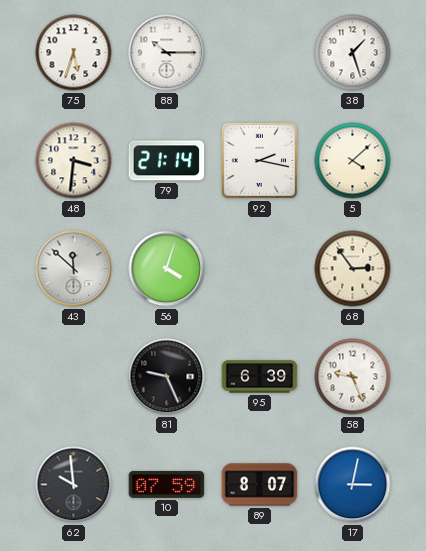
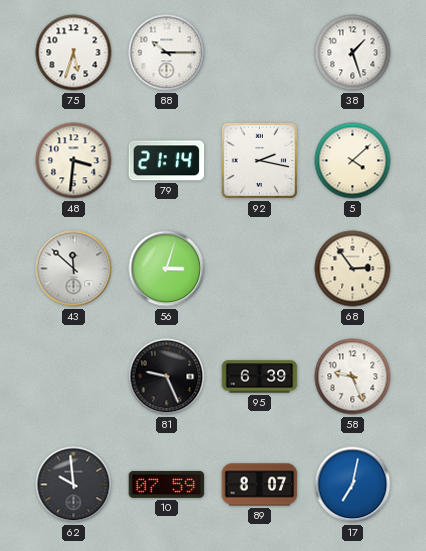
56: 4:03 -> 3:03 (167, 269)
17: 3:02 -> 7:02 (353, 485)
